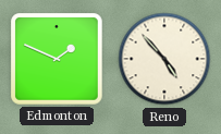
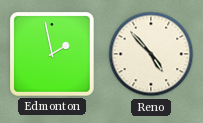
Edmonton: 1:49 -> 1:58 (52, 54)
